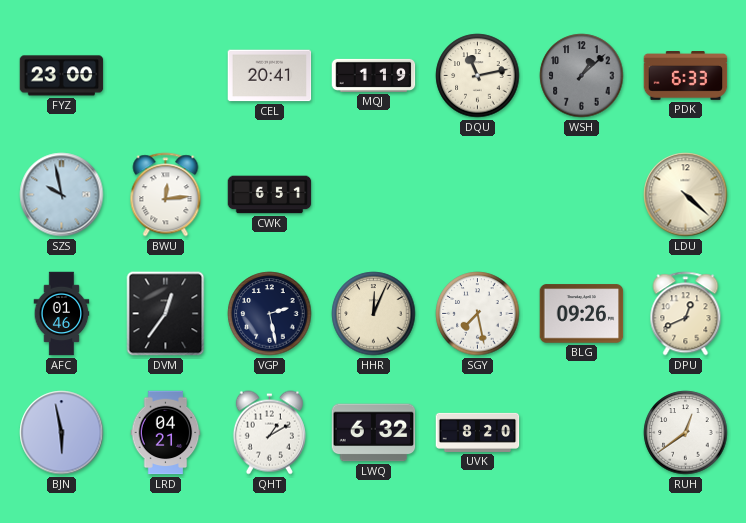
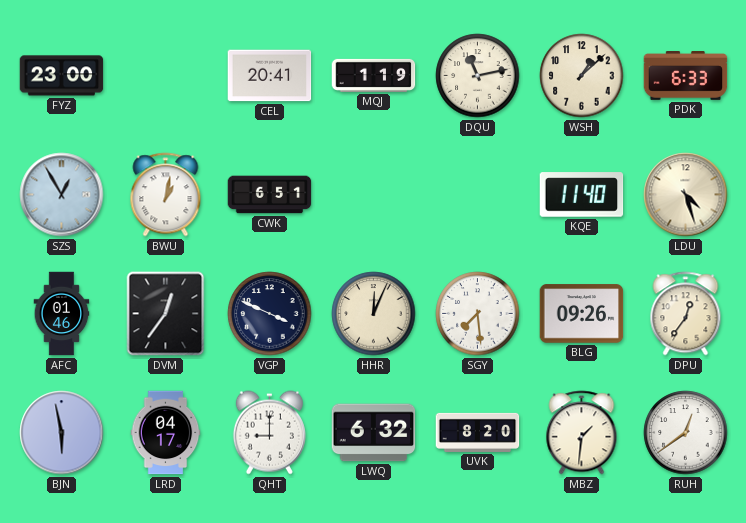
WSH dial: grey -> cream (582, 76)
SZS: 9:58 -> 12:55 (62, 195)
BWU: 12:14 -> 1:02 (166, 195)
KQE: none -> 11:40 (582, 195)
LDU: 4:22 -> 4:27 (686, 195)
VGP: 2:28 -> 3:49 (270, 314)
SGY: 7:28 -> 7:29 (478, 314)
DPU: 12:41 -> 12:36 (686, 314)
LRD: 04:21 -> 04:17 (166, 433)
QHT: 1:10 -> 9:00 (269, 433)
MBZ: none -> 1:31 (582, 433)
